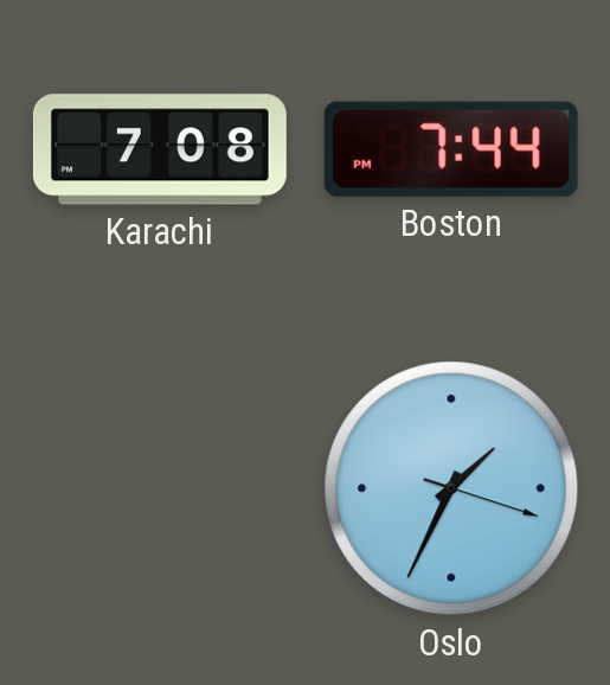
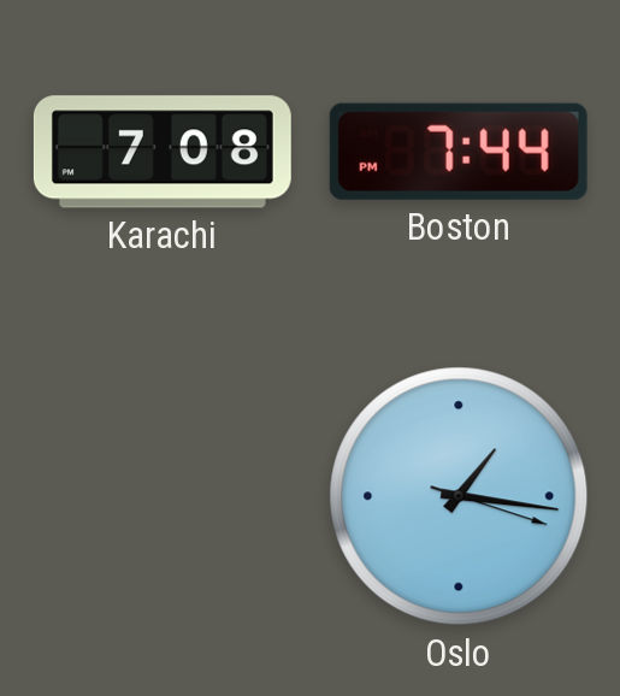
Oslo: 1:34 -> 1:16 (459, 496)
